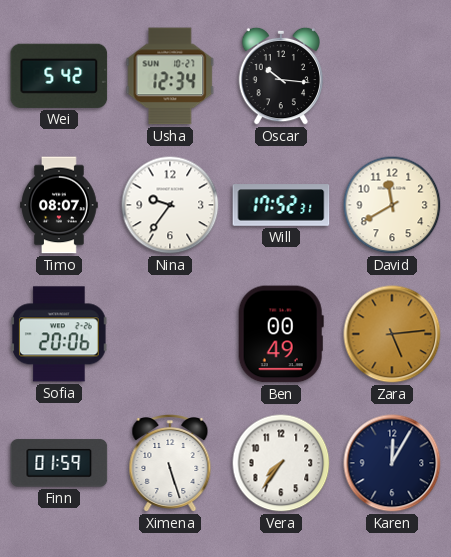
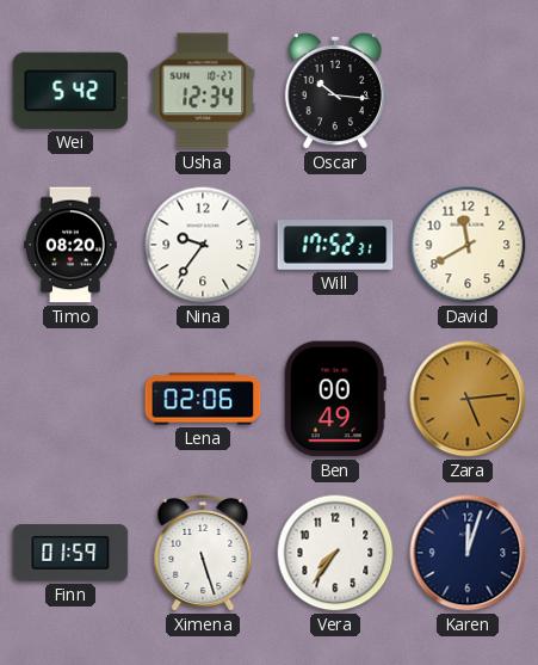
Timo: 08:07 -> 08:20 (72, 245)
Sofia: 20:06 -> none (60, 334)
Lena: none -> 02:06 (203, 399)
Karen: 12:05 -> 12:03 (468, 553)
